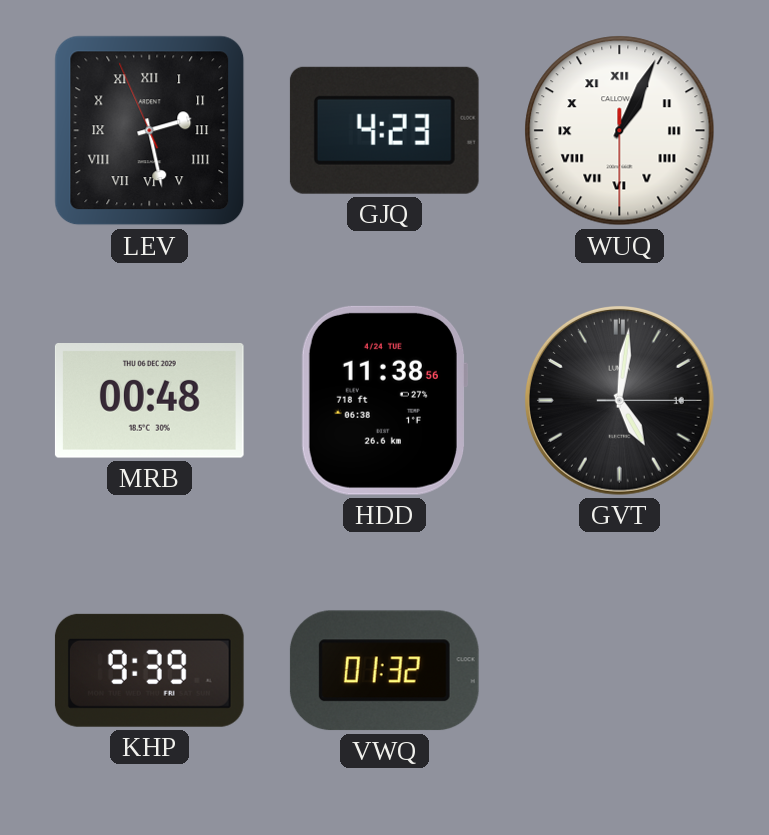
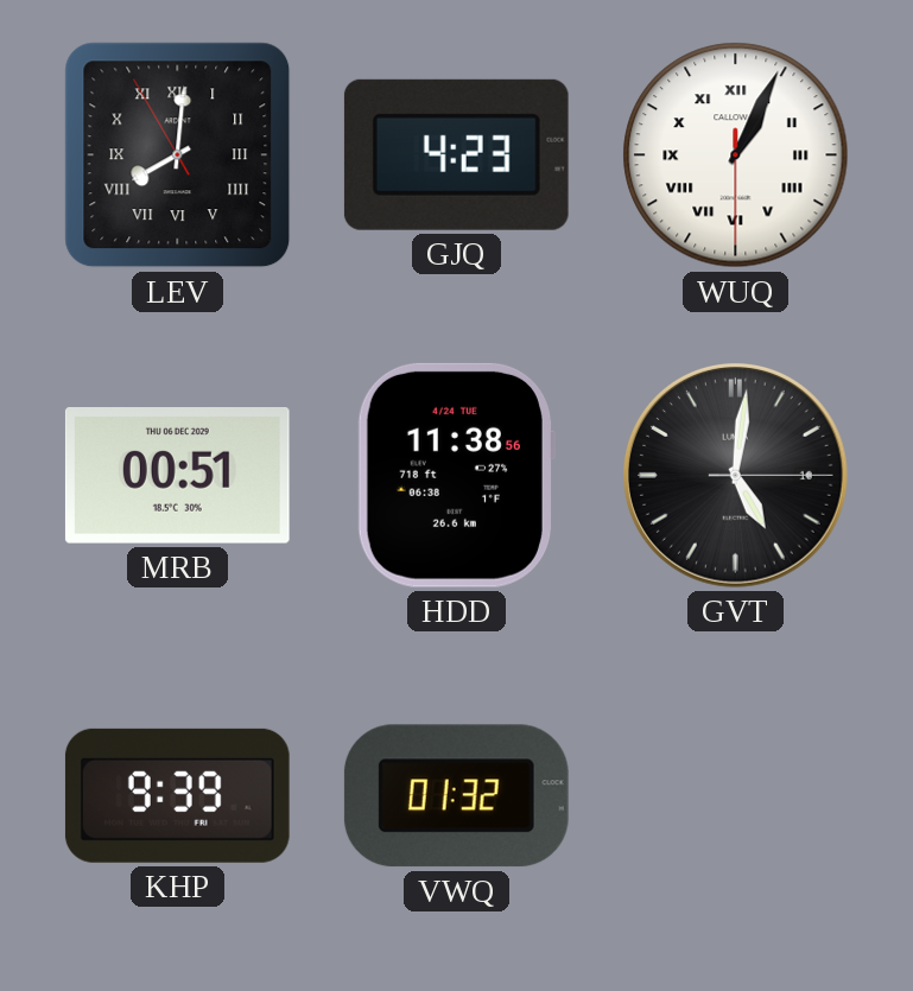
LEV: 2:27 -> 8:00 (178, 155)
MRB: 00:48 -> 00:51 (177, 476)
